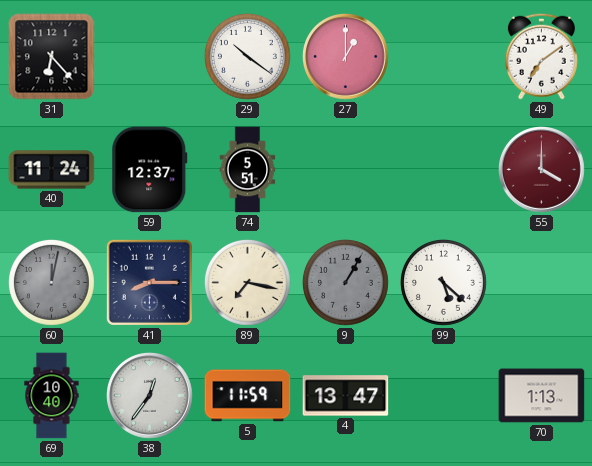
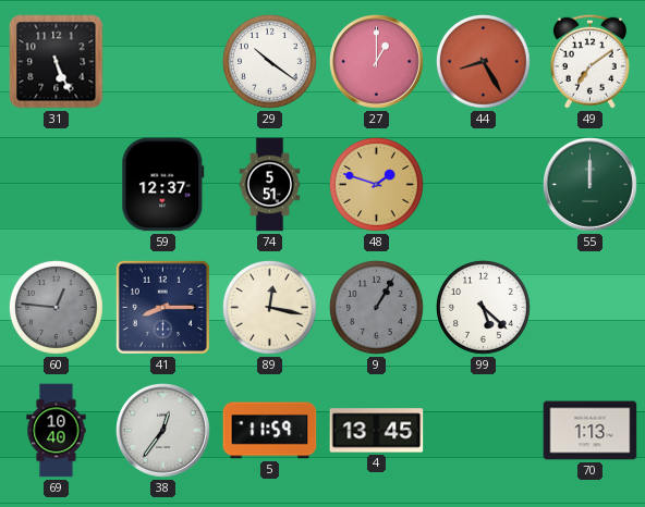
31: 6:23 -> 5:26 (57, 62)
44: none -> 8:25 (484, 62)
40: 11:24 -> none (52, 170)
48: none -> 1:48 (377, 185)
55: 4:00 -> 12:00 (591, 185)
55 dial: burgundy -> green (591, 185)
60: 12:02 -> 12:46 (57, 308)
89: 7:17 -> 12:17 (270, 308)
4: 13:47 -> 13:45 (377, 431)
